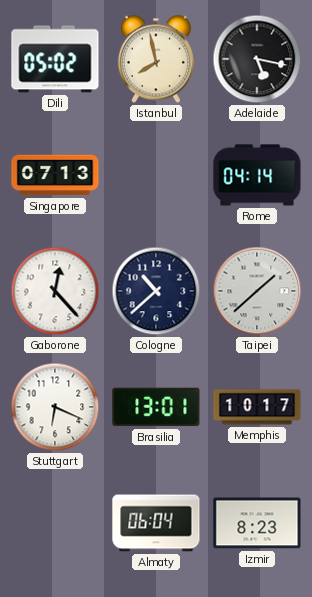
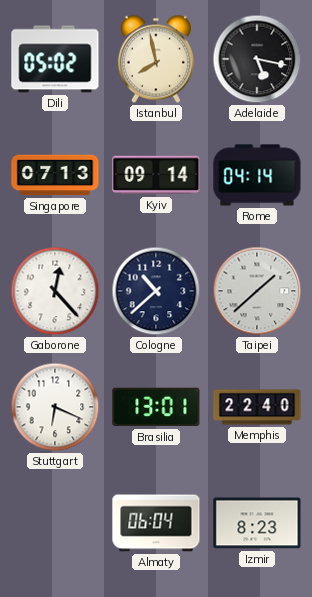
Kyiv: none -> 09:14 (156, 175)
Memphis: 10:17 -> 22:40 (257, 407)
